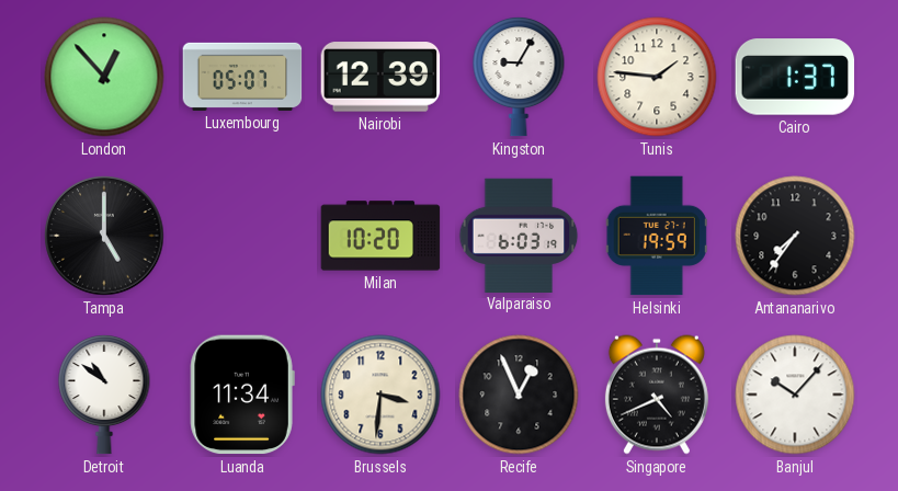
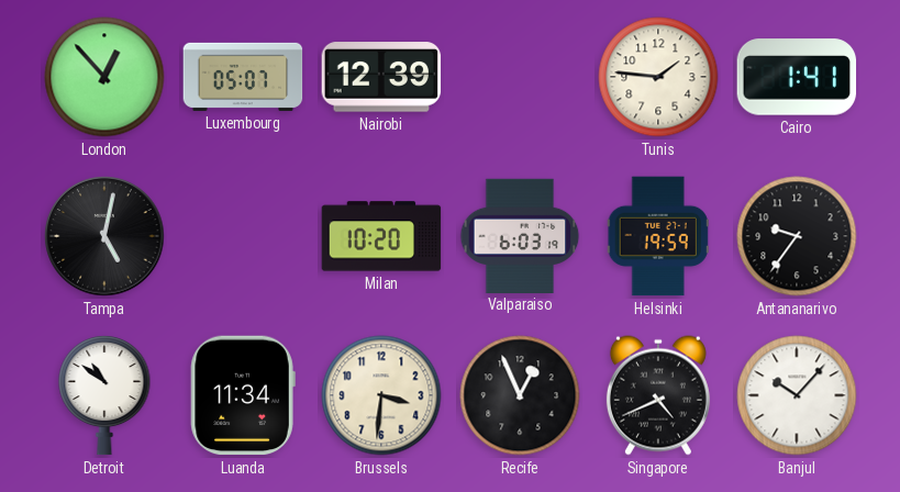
Kingston: 9:05 -> none (519, 77)
Cairo: 1:37 -> 1:41 (797, 77)
Tampa: 5:00 -> 5:02 (104, 236)
Antananarivo: 7:36 -> 9:36 (797, 236)
